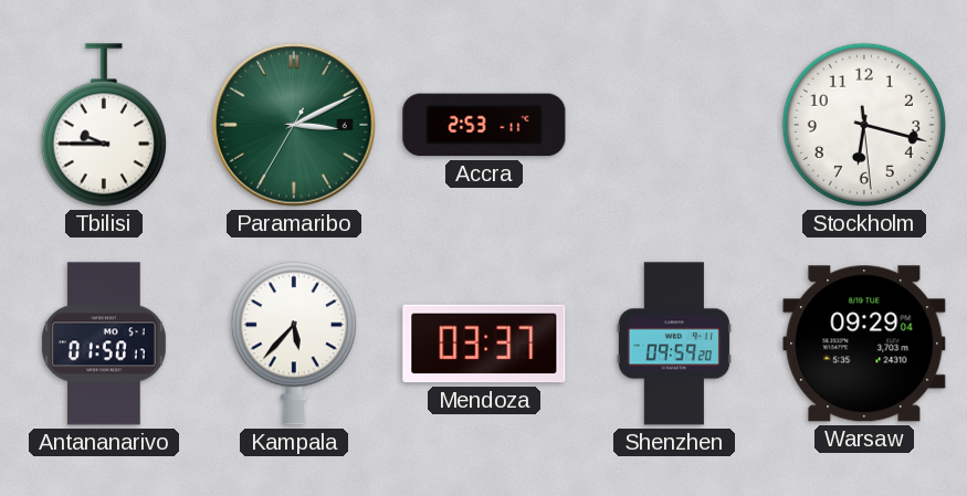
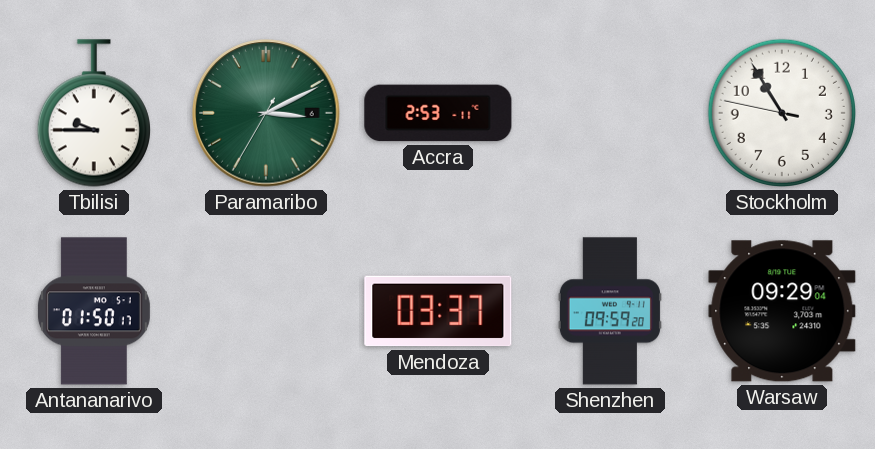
Stockholm: 6:17 -> 10:54 (782, 113)
Kampala: 5:37 -> none (294, 344)
